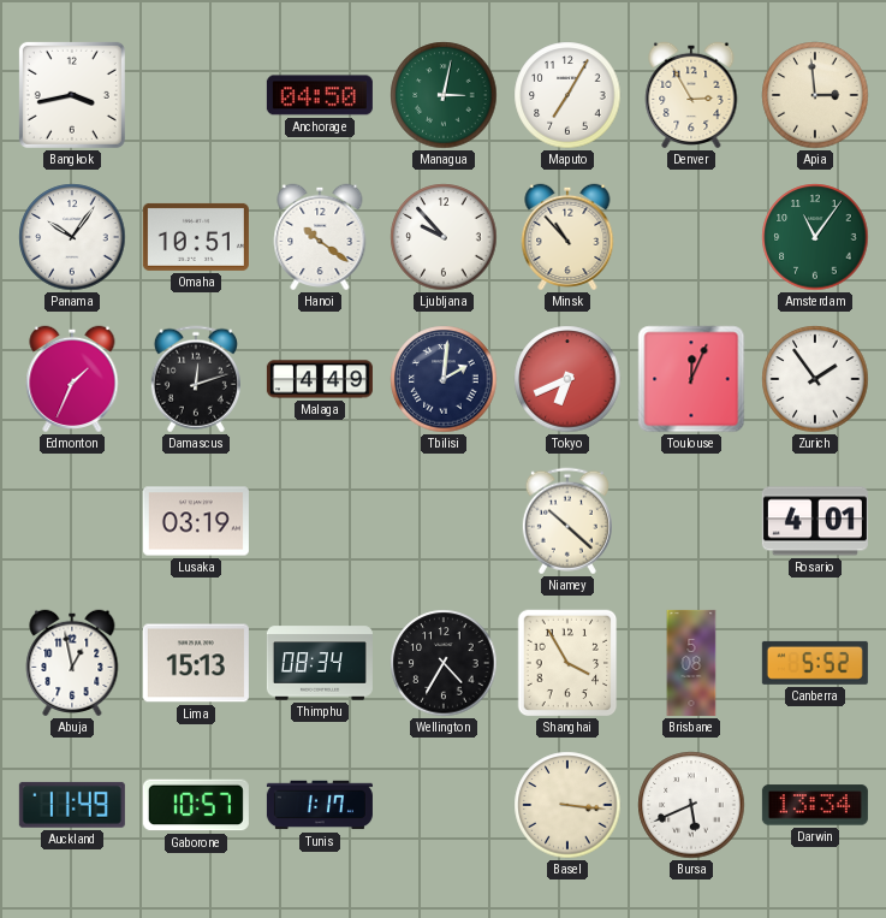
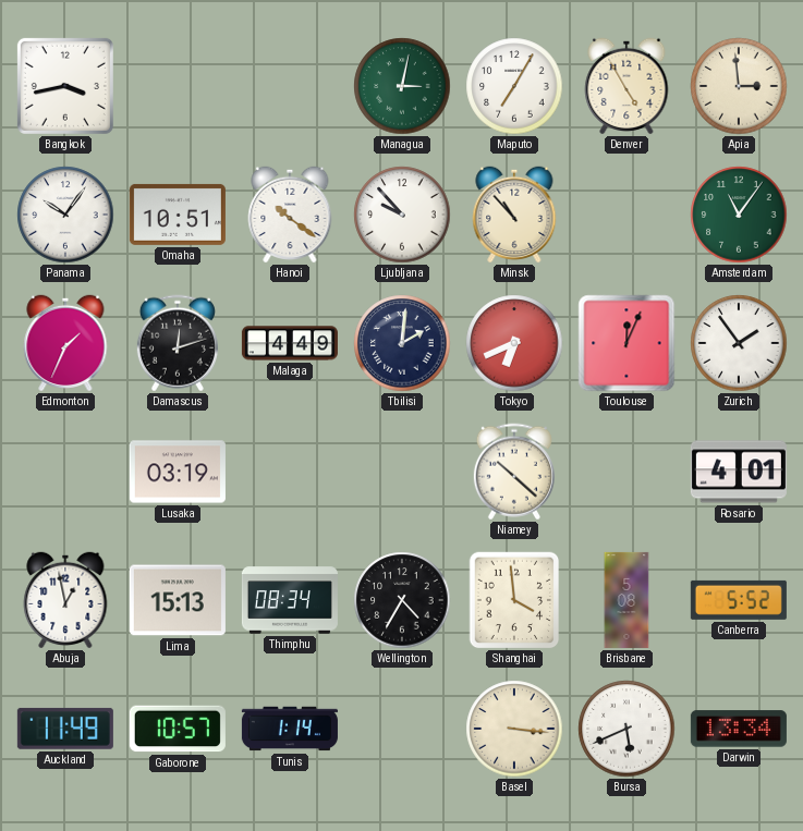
Anchorage: 04:50 -> none (320, 95)
Denver: 2:55 -> 4:55 (626, 86)
Shanghai: 3:55 -> 3:59 (514, 600)
Tunis: 1:17 -> 1:14 (290, 729)
